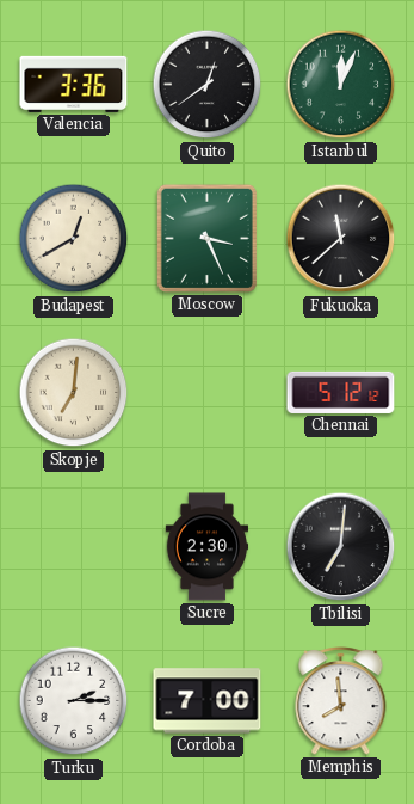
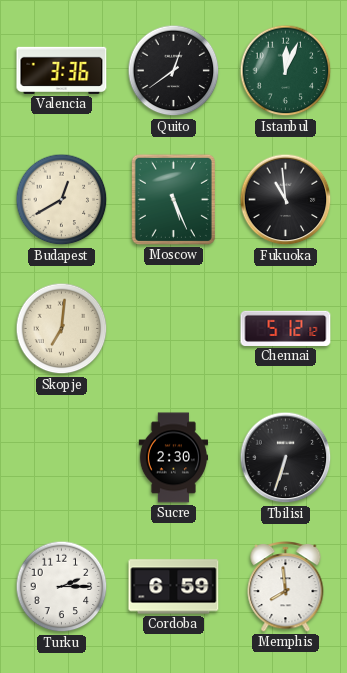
Moscow: 3:26 -> 5:26 (173, 199)
Fukuoka: 11:38 -> 10:59 (286, 200)
Tbilisi: 7:01 -> 6:33 (286, 458)
Cordoba: 7:00 -> 6:59 (174, 587)
